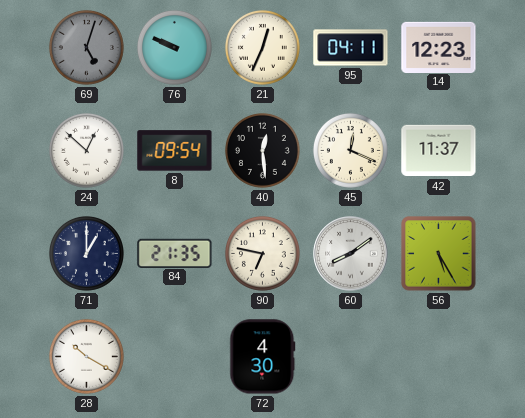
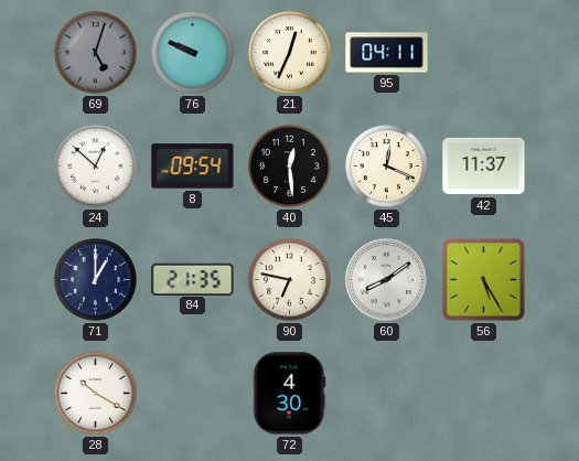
14: 12:23 -> none (439, 47)
